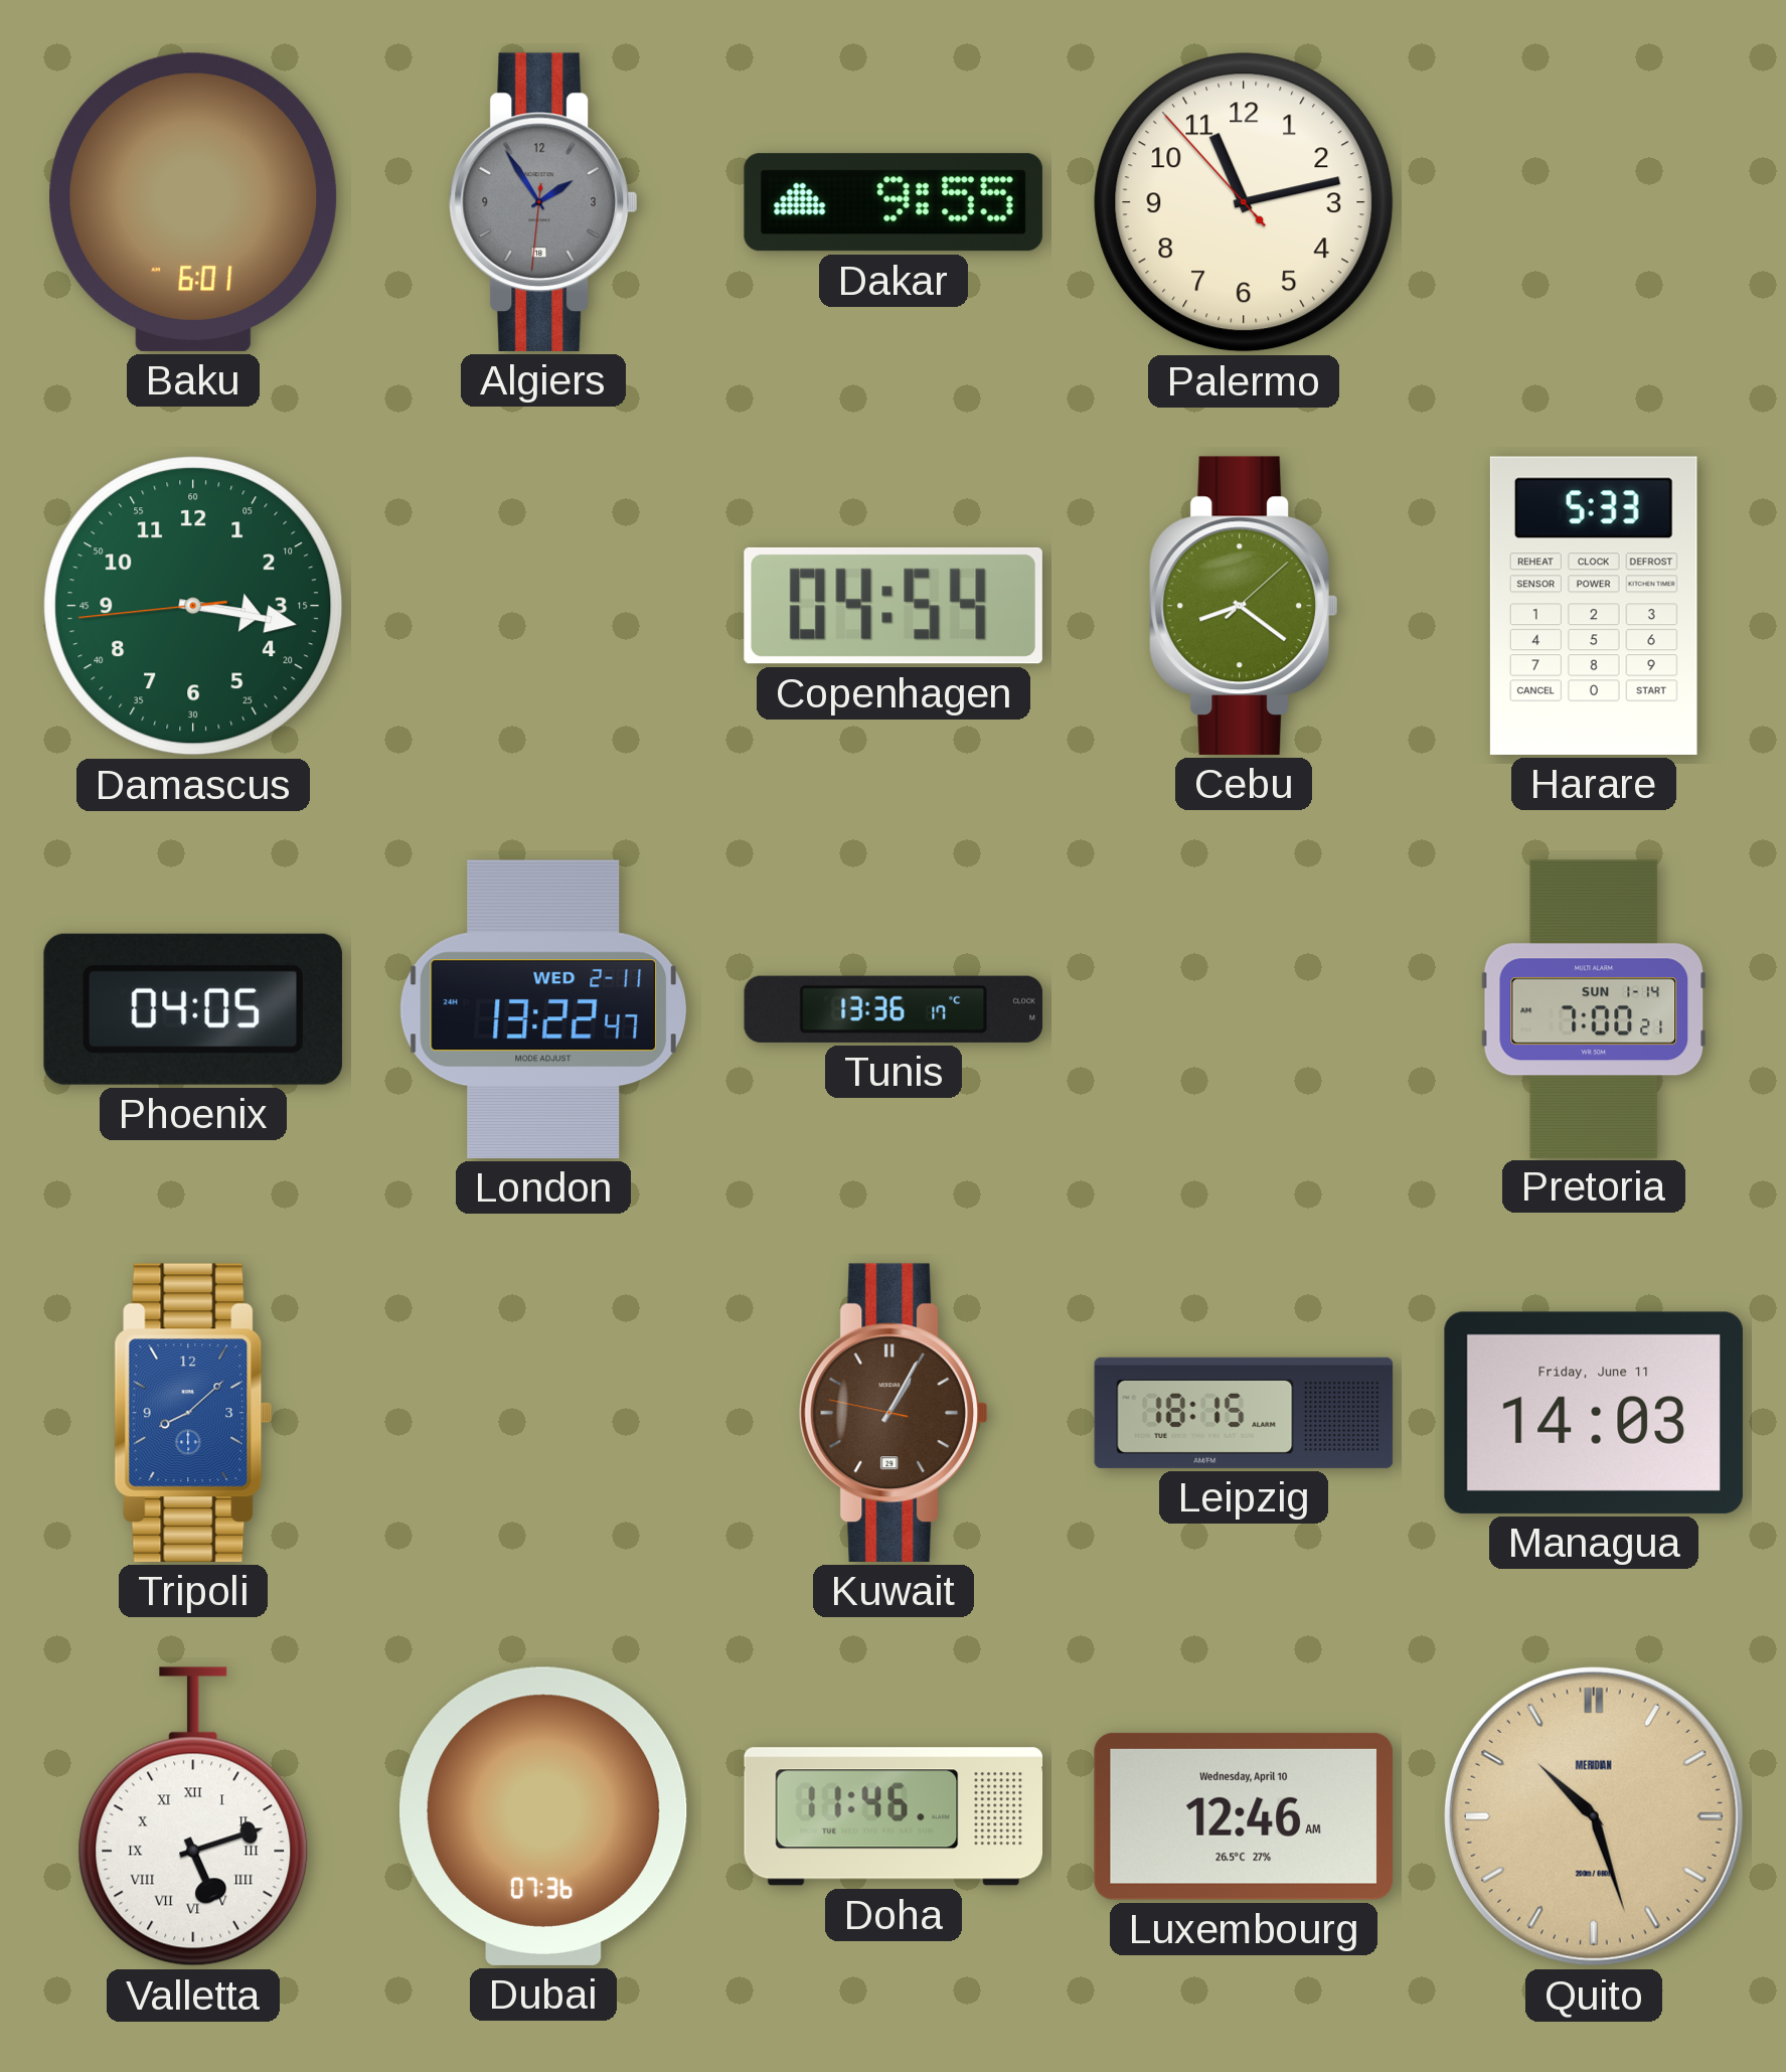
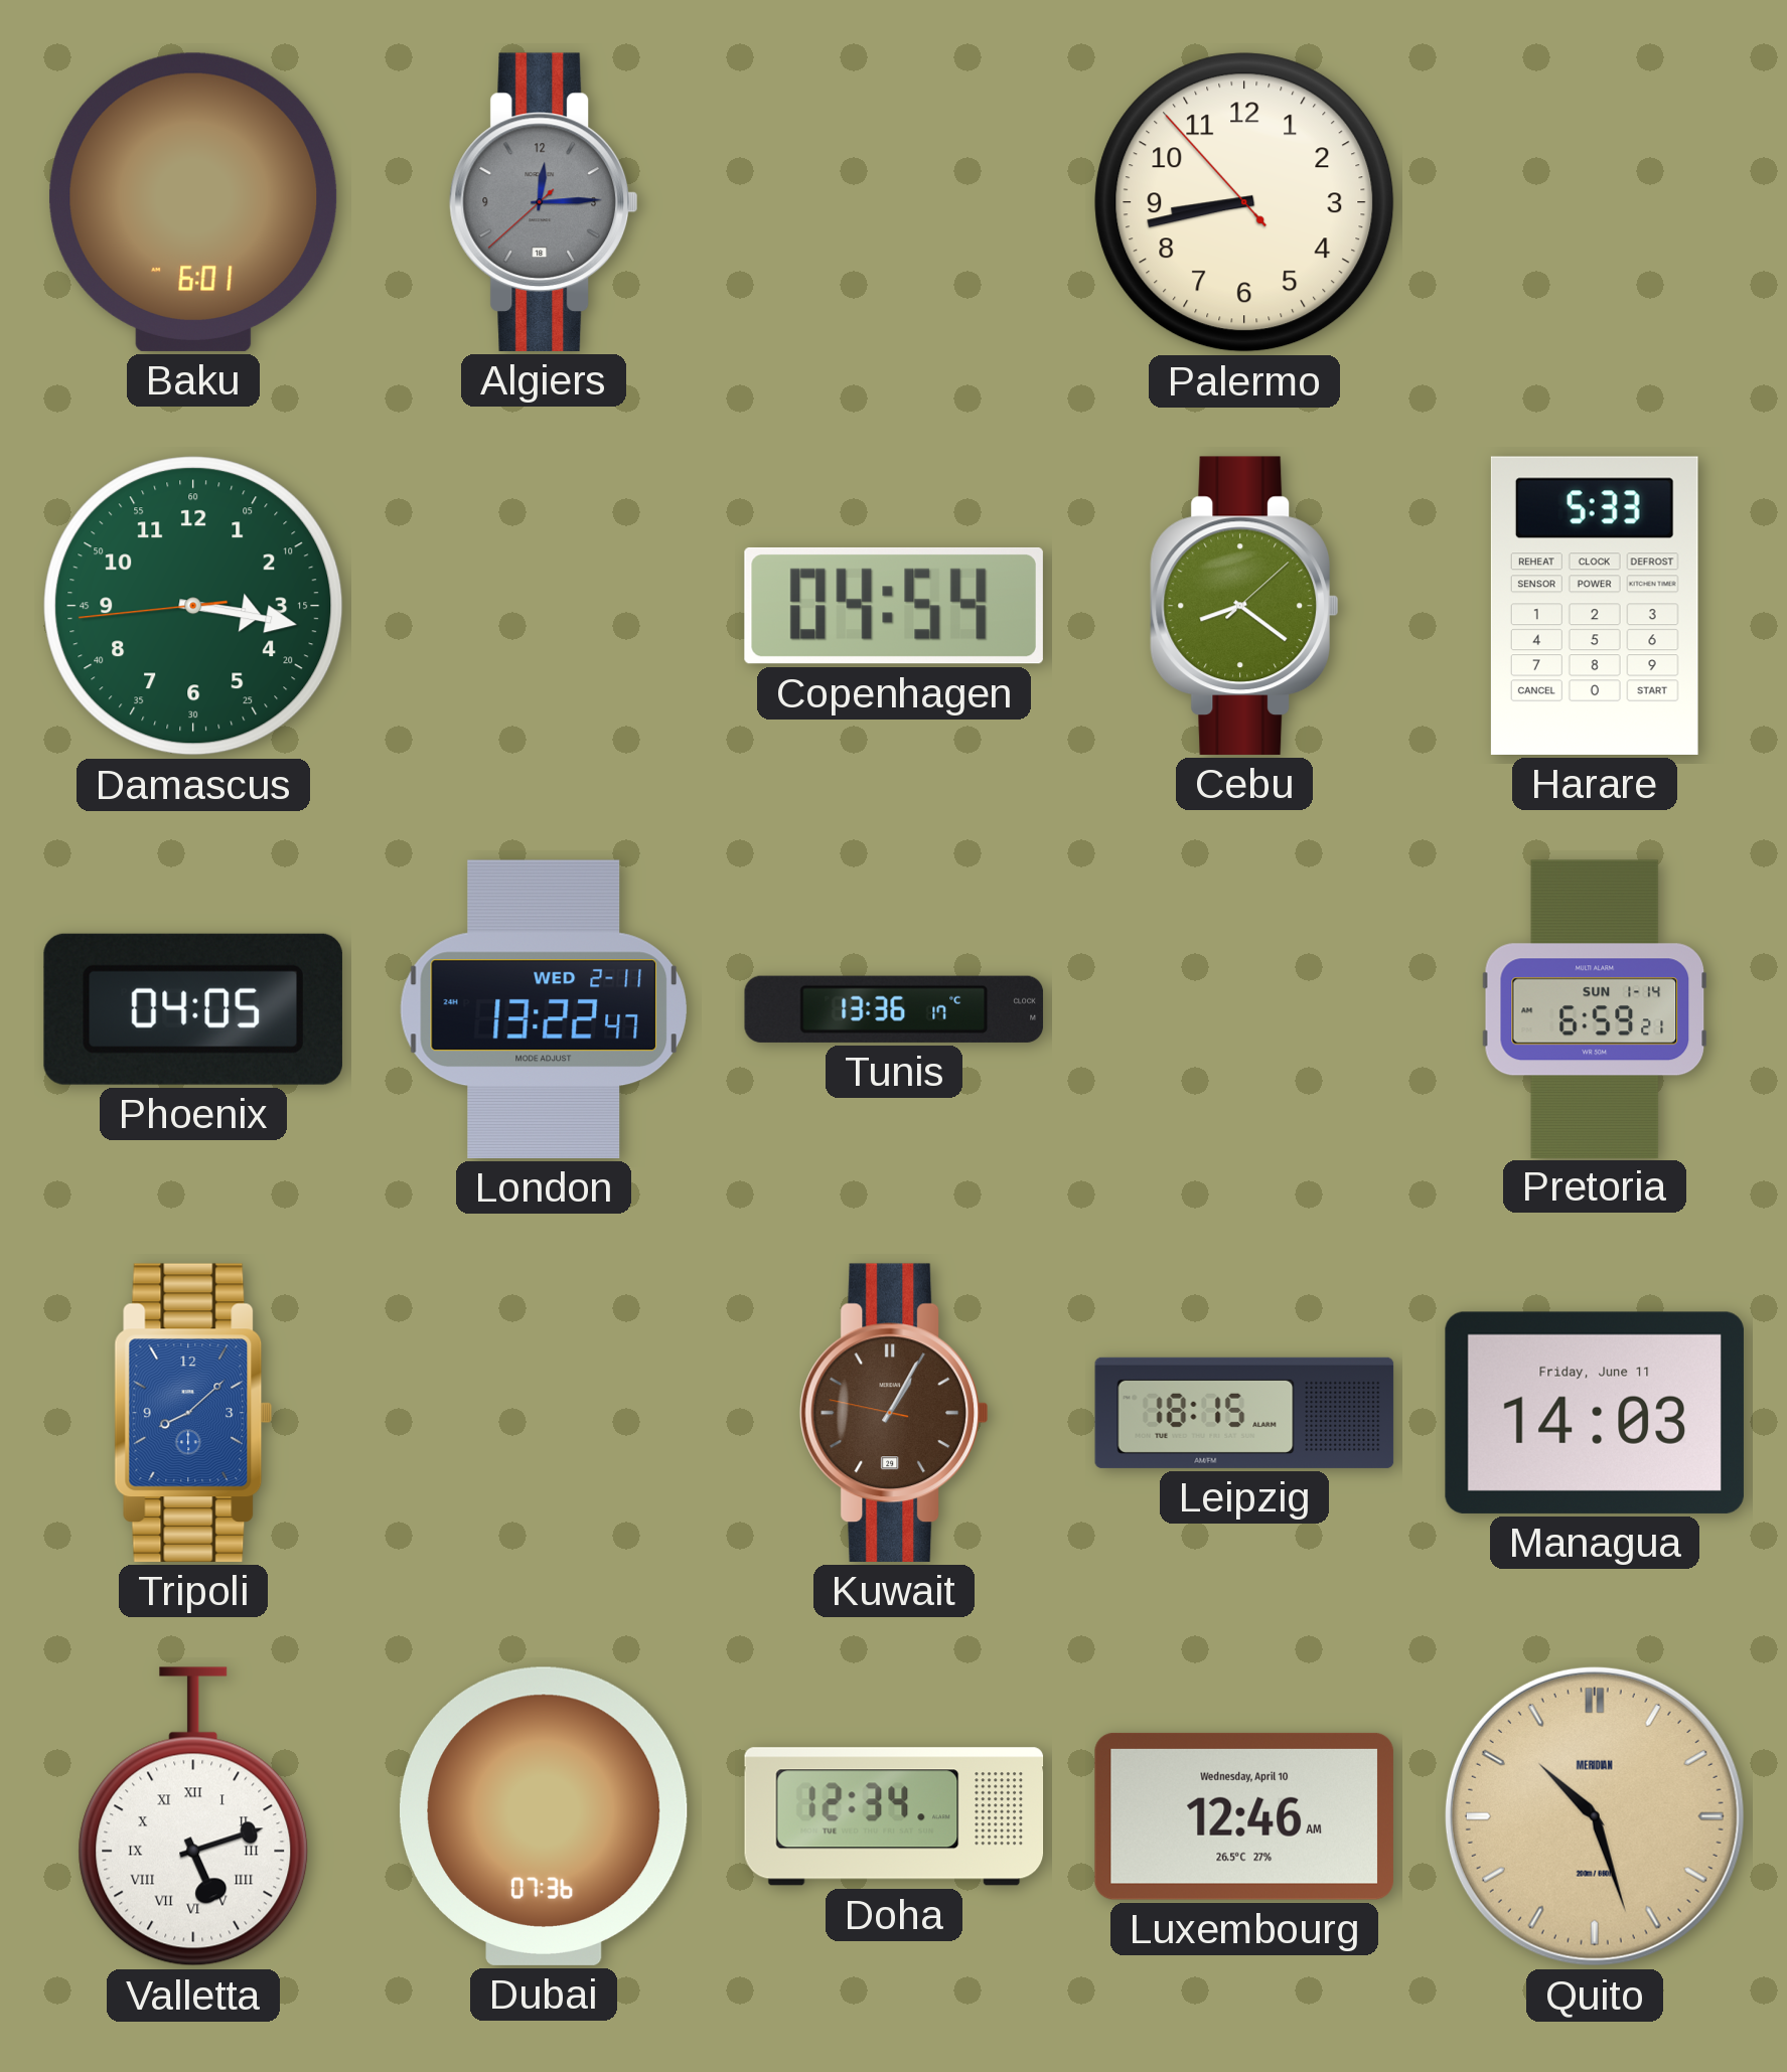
Algiers: 1:54 -> 12:14 (543, 202)
Dakar: 9:55 -> none (894, 202)
Palermo: 11:12 -> 8:42 (1244, 202)
Pretoria: 7:00 -> 6:59 (1595, 1008)
Doha: 11:46 -> 12:34 (894, 1816)
